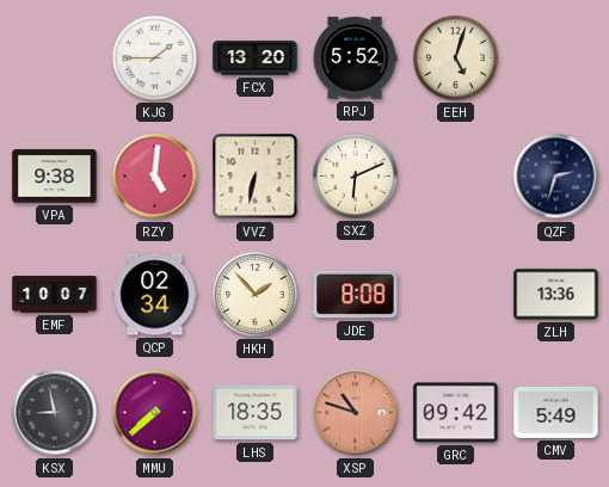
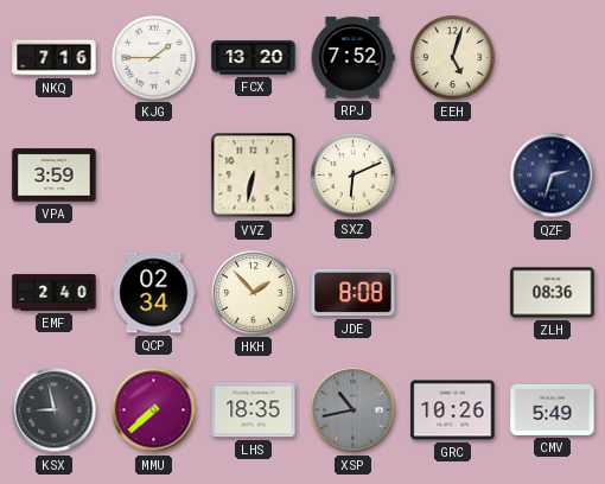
NKQ: none -> 7:16 (55, 58)
RPJ: 5:52 -> 7:52 (352, 58)
VPA: 9:38 -> 3:59 (55, 176)
RZY: 5:01 -> none (155, 177)
EMF: 10:07 -> 2:40 (55, 293)
ZLH: 13:36 -> 08:36 (553, 293)
XSP: 10:48 -> 10:43 (354, 410)
XSP dial: salmon -> grey (354, 410)
GRC: 09:42 -> 10:26 (453, 410)
